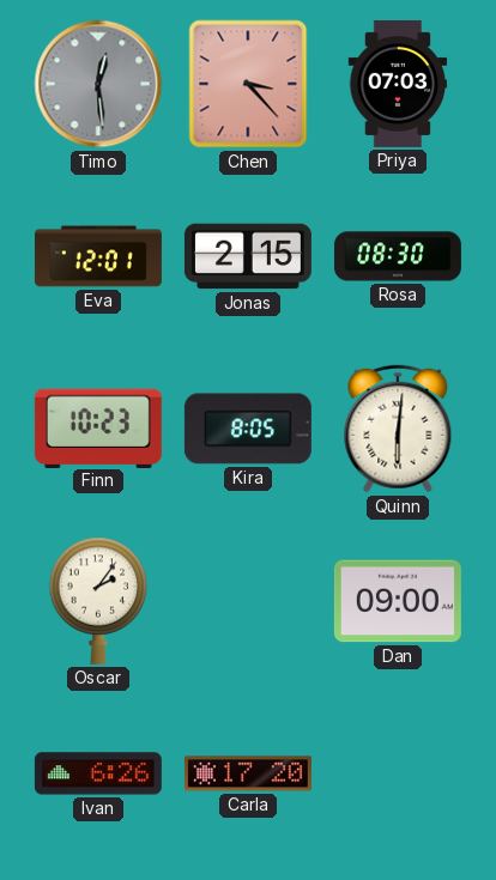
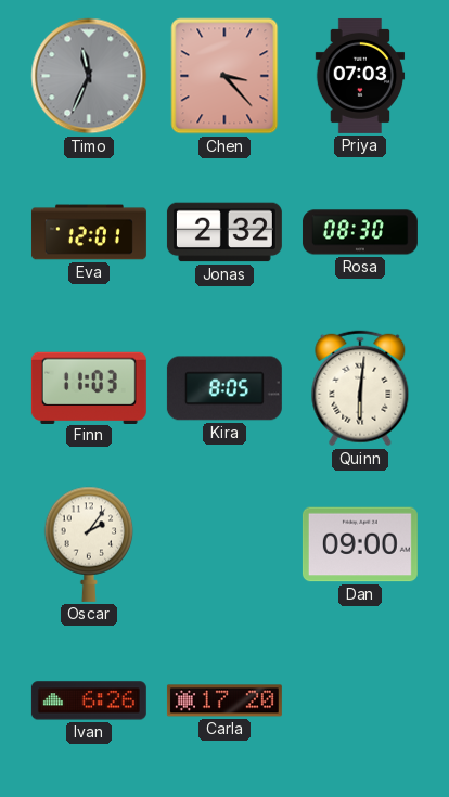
Timo: 12:29 -> 11:34 (89, 76)
Jonas: 2:15 -> 2:32 (224, 232)
Finn: 10:23 -> 11:03 (89, 387)
